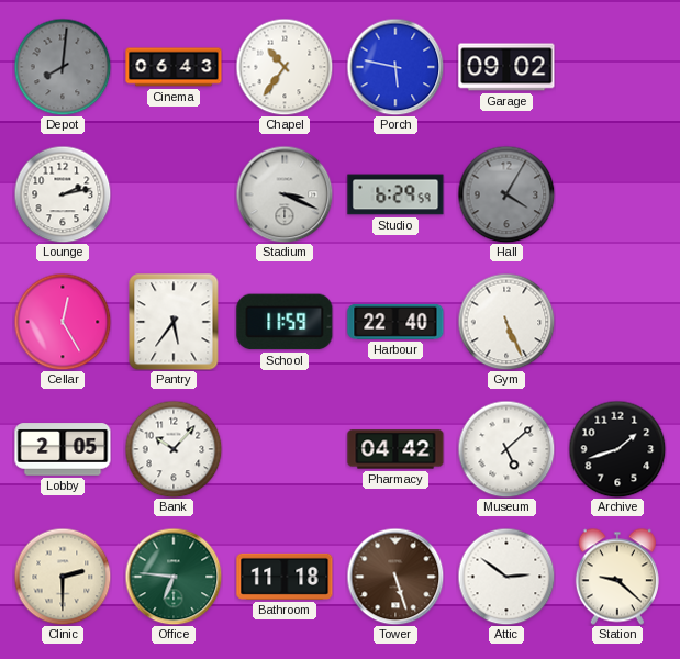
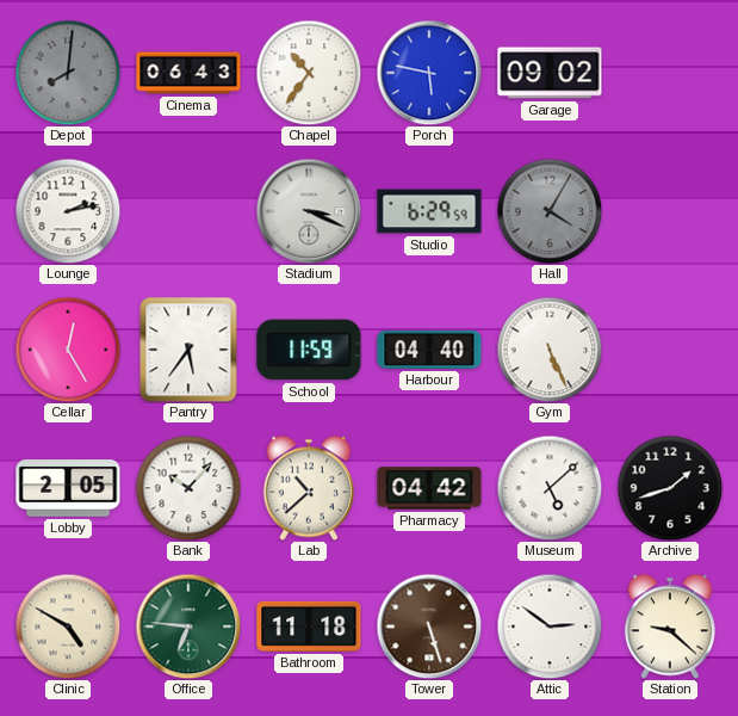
Harbour: 22:40 -> 04:40 (429, 350)
Lab: none -> 10:38 (309, 488)
Clinic: 2:30 -> 4:50 (68, 626)
